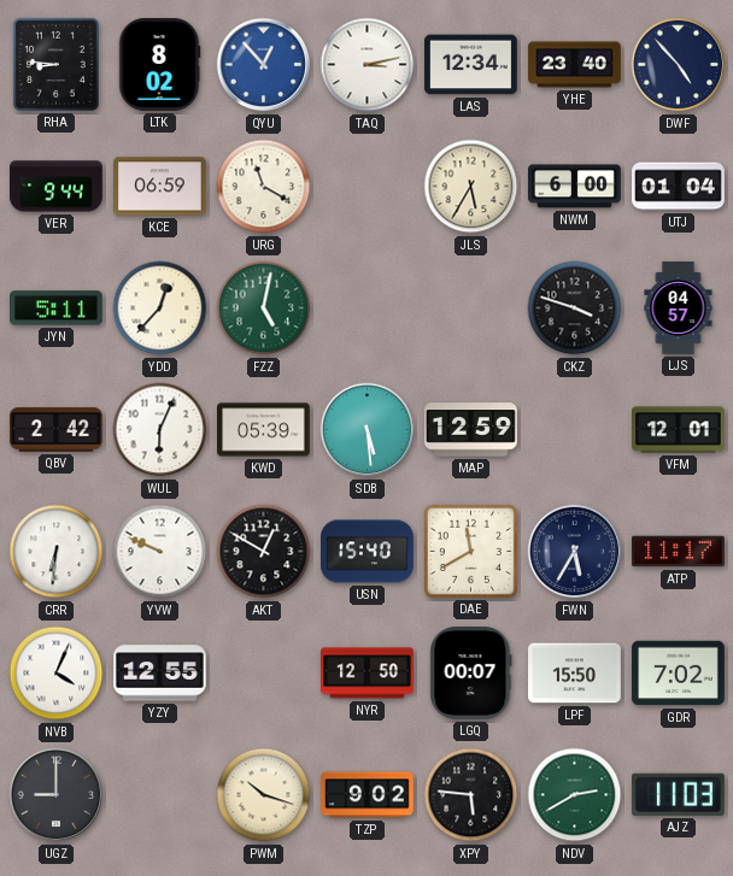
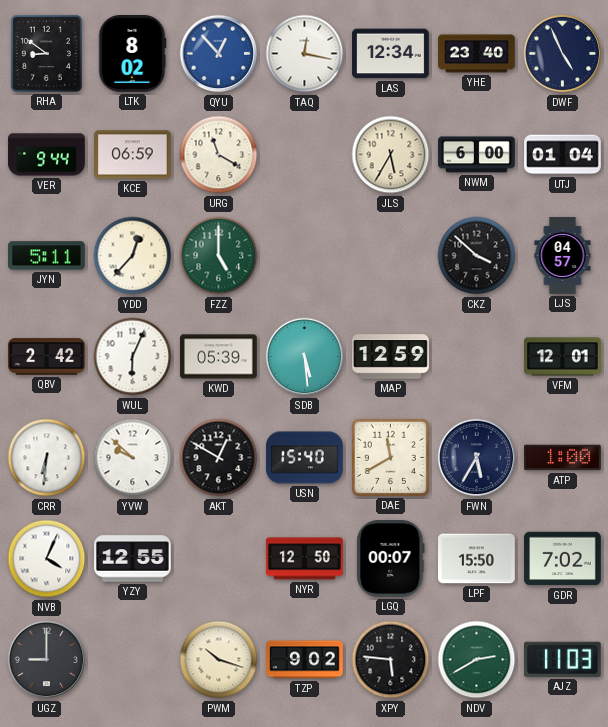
RHA: 8:46 -> 8:51 (46, 53)
TAQ: 3:13 -> 12:17 (305, 54)
DWF: 4:53 -> 4:56 (563, 54)
FZZ: 5:02 -> 5:00 (219, 256)
CKZ: 3:48 -> 3:52 (477, 256)
YVW: 9:49 -> 9:52 (133, 458)
ATP: 11:17 -> 1:00 (563, 458)
